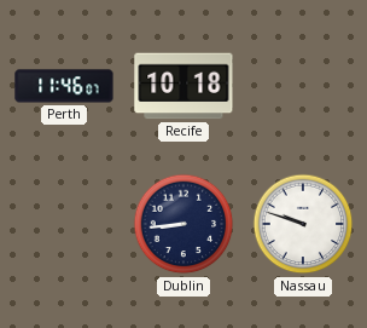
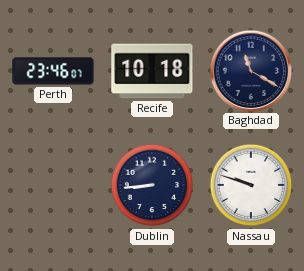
Perth: 11:46 -> 23:46 (53, 71)
Baghdad: none -> 11:20 (250, 70)
